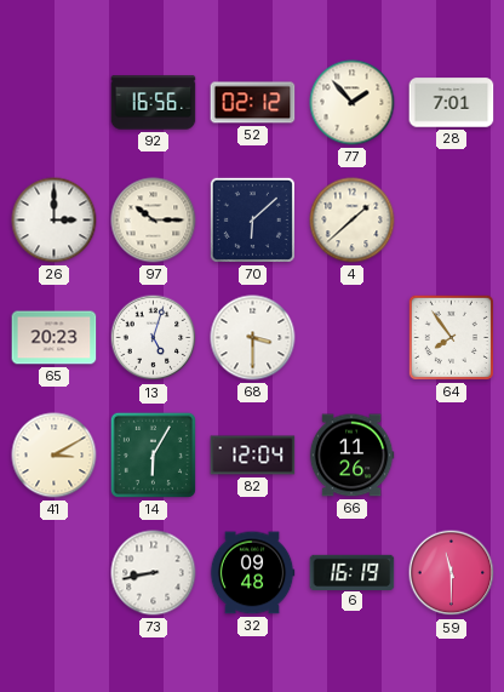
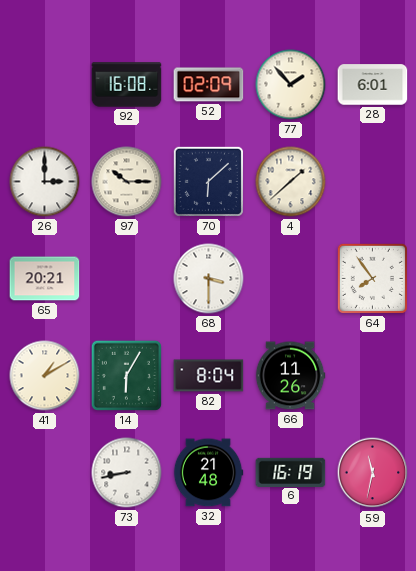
92: 16:56 -> 16:08 (127, 85)
52: 02:12 -> 02:09 (209, 85)
28: 7:01 -> 6:01 (373, 85)
65: 20:23 -> 20:21 (45, 279)
13: 5:03 -> none (154, 338)
41: 3:10 -> 1:10 (45, 376)
82: 12:04 -> 8:04 (209, 376)
32: 09:48 -> 21:48 (208, 473)
59: 11:30 -> 11:32 (373, 473)
